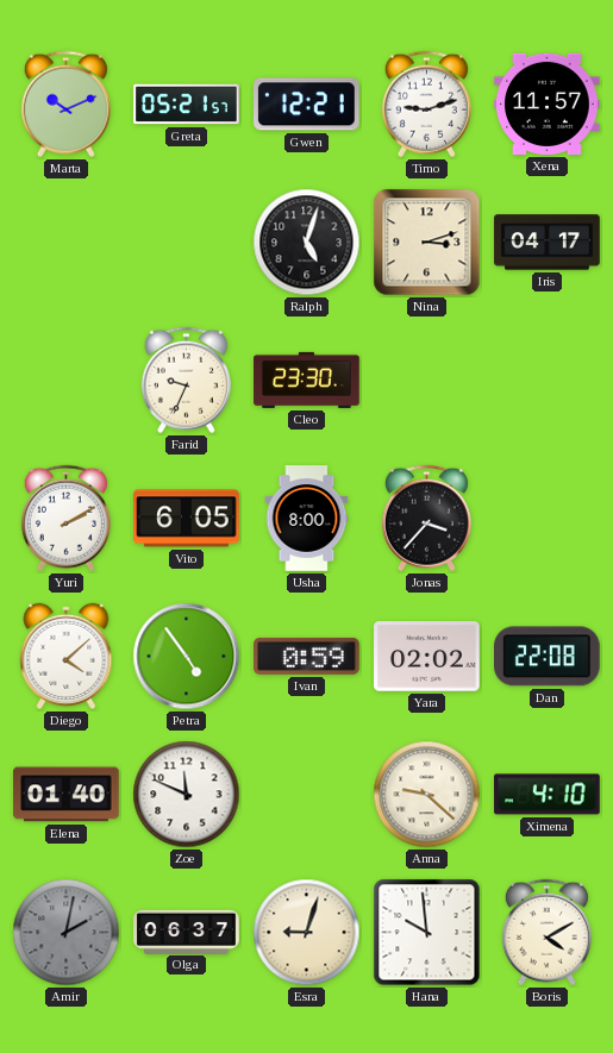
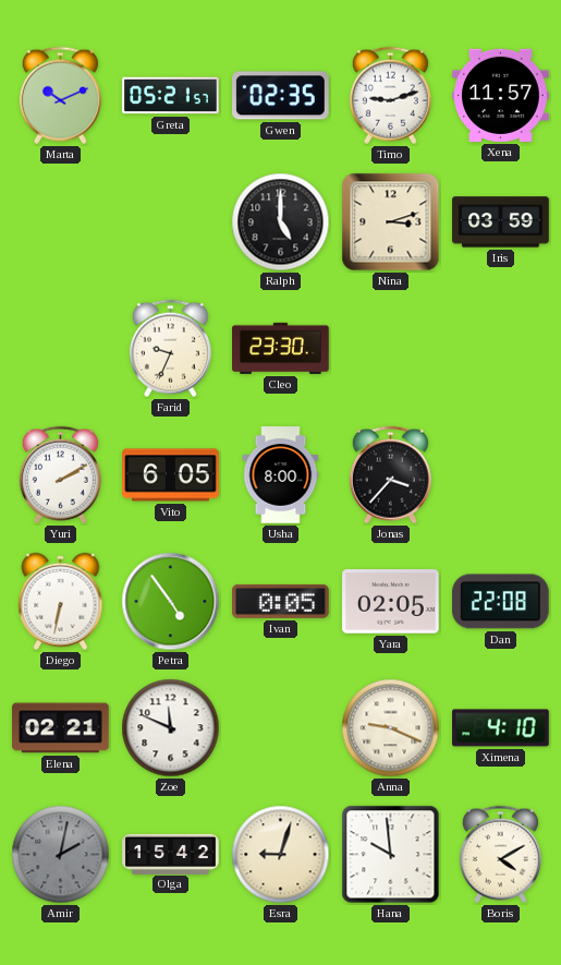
Gwen: 12:21 -> 02:35 (281, 96)
Ralph: 5:03 -> 5:00 (281, 222)
Iris: 04:17 -> 03:59 (501, 222)
Diego: 4:08 -> 6:32 (61, 601)
Ivan: 0:59 -> 0:05 (281, 601)
Yara: 02:02 -> 02:05 (391, 602)
Elena: 01:40 -> 02:21 (61, 728)
Anna: 9:22 -> 9:19 (391, 728)
Olga: 06:37 -> 15:42 (171, 854)
